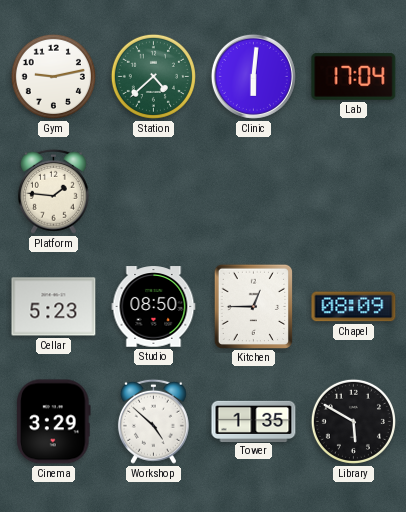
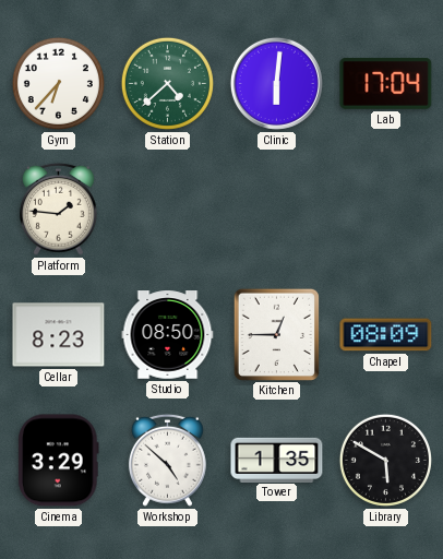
Gym: 9:13 -> 6:37 (58, 83)
Cellar: 5:23 -> 8:23 (59, 335)
